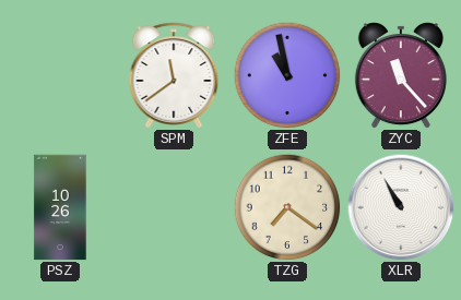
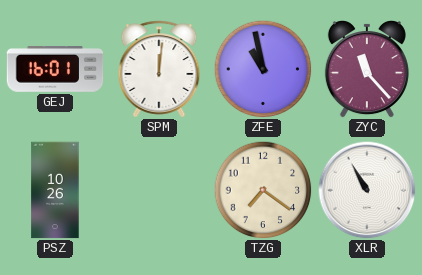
GEJ: none -> 16:01 (55, 70)
SPM: 11:39 -> 12:01 (159, 69)
